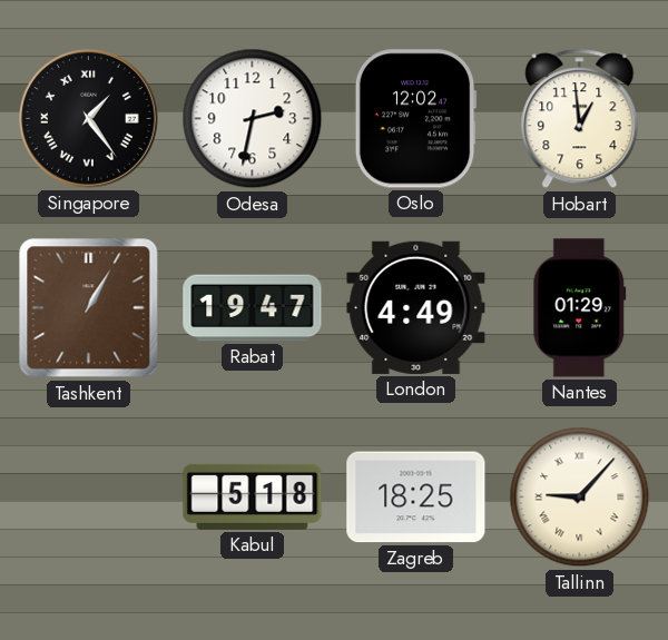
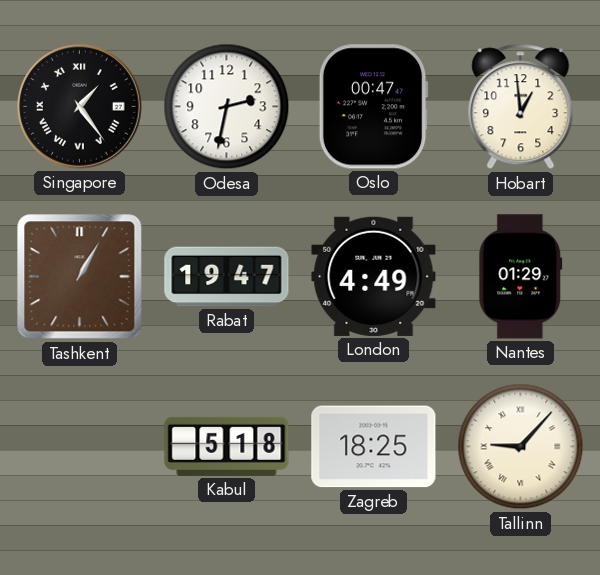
Oslo: 12:02 -> 00:47 (373, 107)
